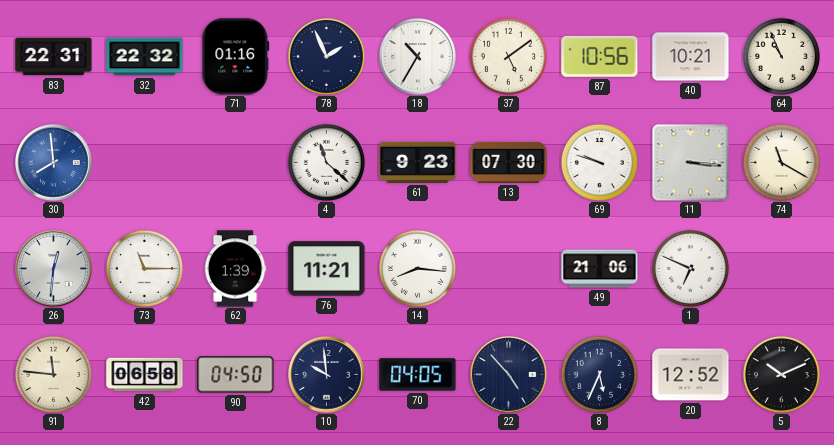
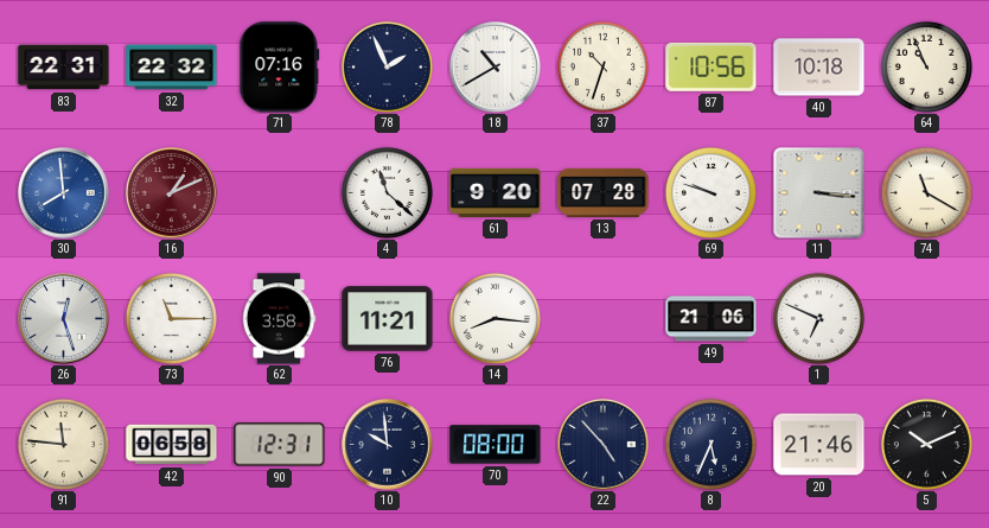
71: 01:16 -> 07:16 (280, 68)
18: 10:35 -> 10:40 (496, 68)
37: 5:09 -> 10:33 (602, 66)
40: 10:21 -> 10:18 (819, 68)
16: none -> 1:11 (172, 193)
61: 9:23 -> 9:20 (496, 192)
13: 07:30 -> 07:28 (604, 192)
26: 12:31 -> 12:27 (64, 319)
62: 1:39 -> 3:58 (279, 319)
90: 04:50 -> 12:31 (280, 445)
70: 04:05 -> 08:00 (496, 445)
20: 12:52 -> 21:46 (819, 445)
